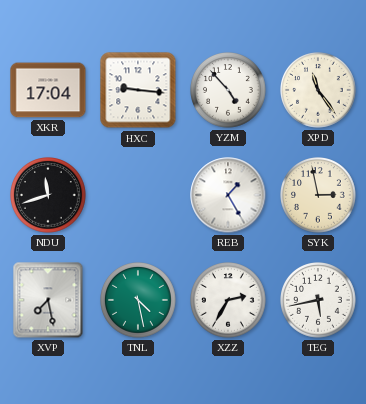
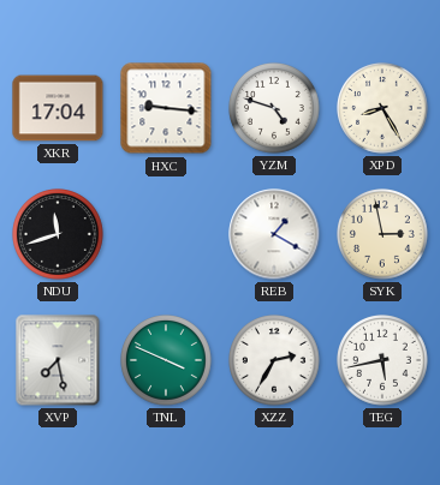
YZM: 4:53 -> 4:48 (275, 109)
XPD: 11:24 -> 8:25 (383, 109)
REB: 1:25 -> 1:20 (274, 234)
TNL: 4:28 -> 3:49 (167, 361)
